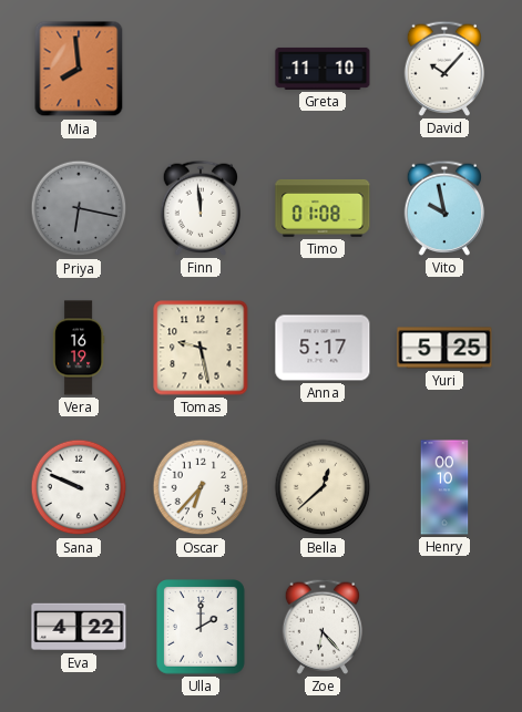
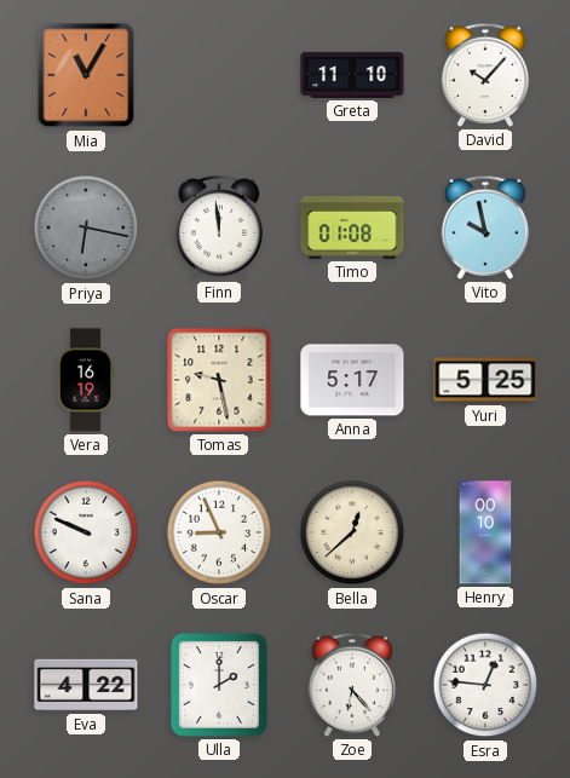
Mia: 7:59 -> 11:05 (86, 75)
Oscar: 6:37 -> 8:56 (219, 532)
Esra: none -> 12:46 (485, 685)
